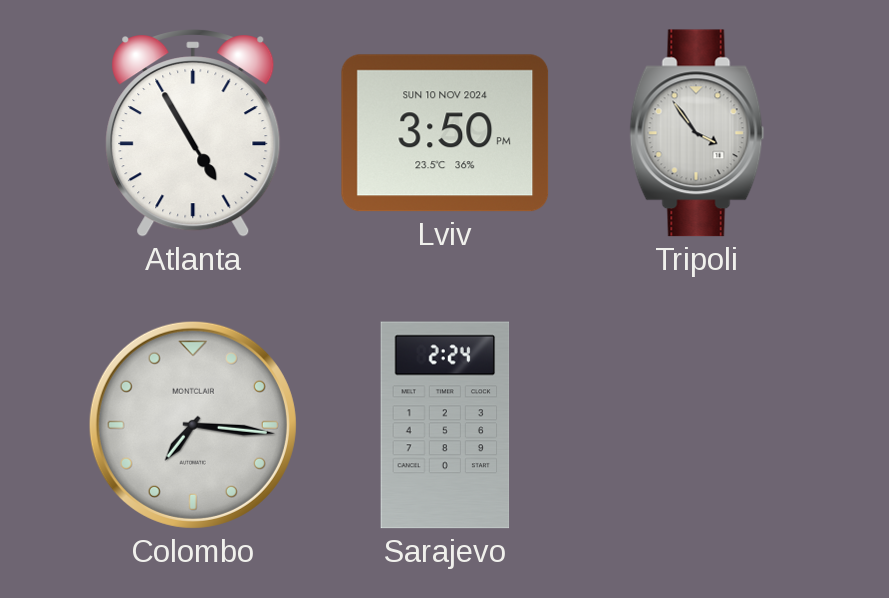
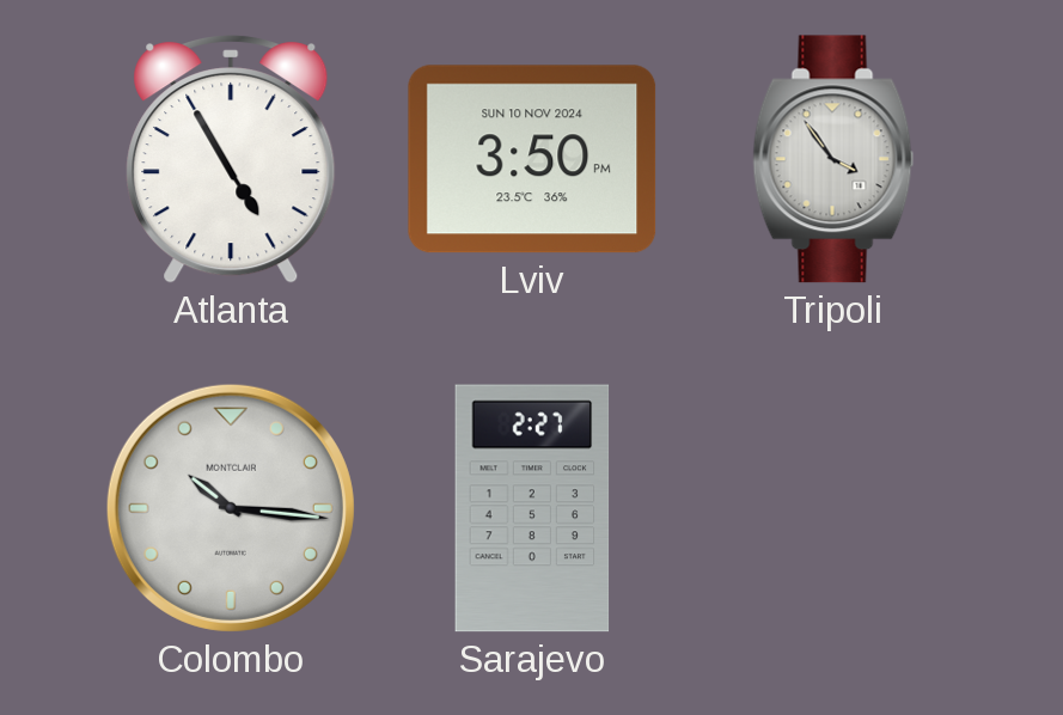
Colombo: 7:16 -> 10:16 (231, 508)
Sarajevo: 2:24 -> 2:27 (532, 508)
